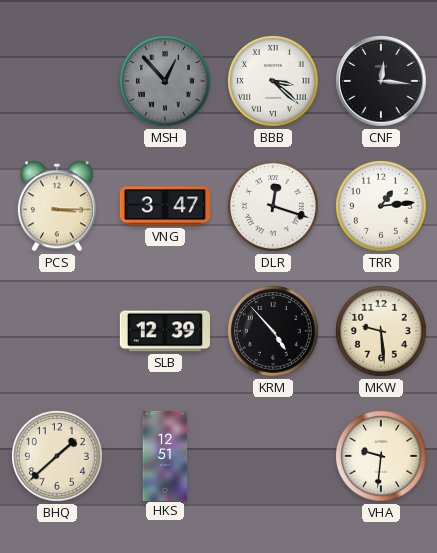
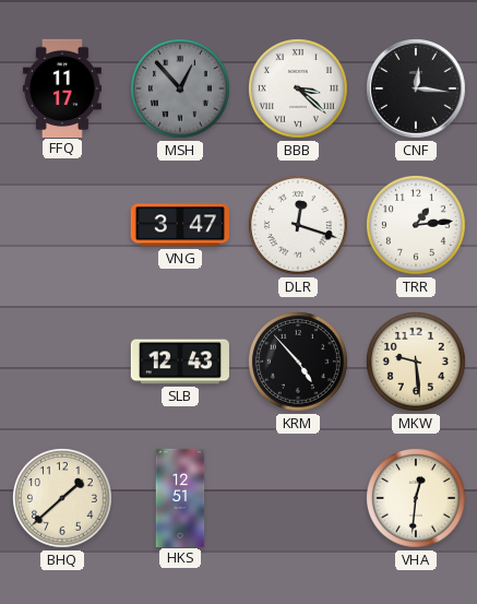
FFQ: none -> 11:17 (62, 87)
PCS: 3:15 -> none (57, 206)
SLB: 12:39 -> 12:43 (180, 362)
VHA: 9:31 -> 12:31 (416, 498)
